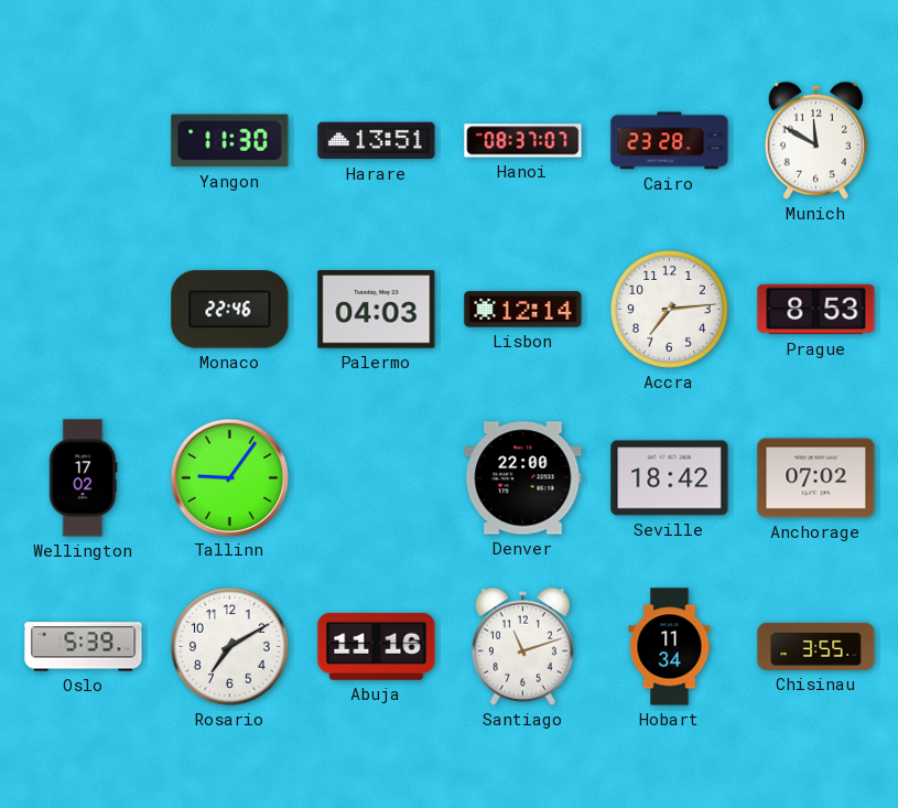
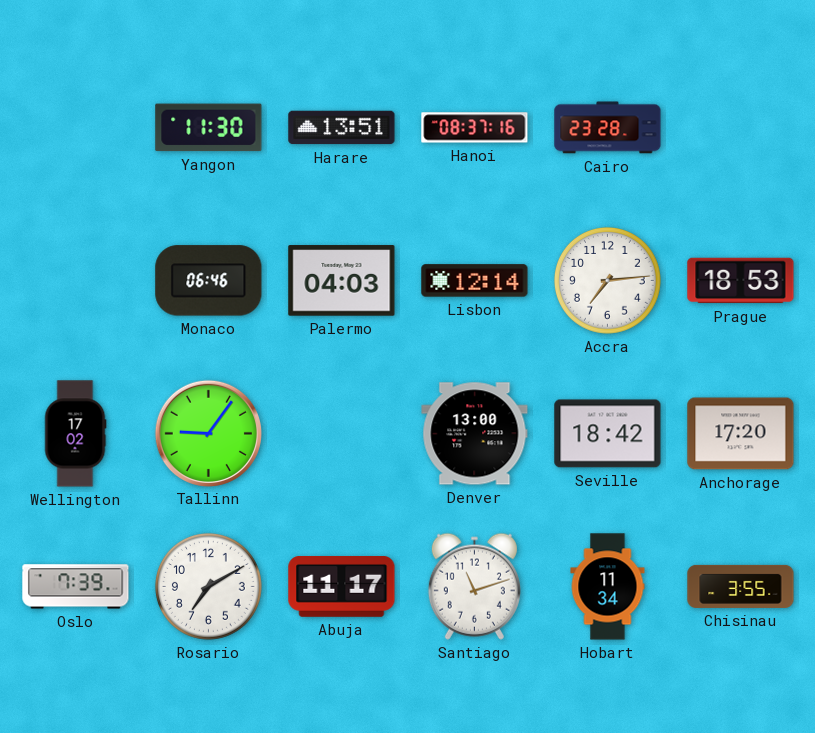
Hanoi: 08:37:07 -> 08:37:16 (475, 128)
Munich: 11:50 -> none (815, 140)
Monaco: 22:46 -> 06:46 (209, 281)
Prague: 8:53 -> 18:53 (741, 281)
Denver: 22:00 -> 13:00 (475, 434)
Anchorage: 07:02 -> 17:20 (741, 434)
Oslo: 5:39 -> 7:39 (76, 587)
Abuja: 11:16 -> 11:17 (342, 587)
